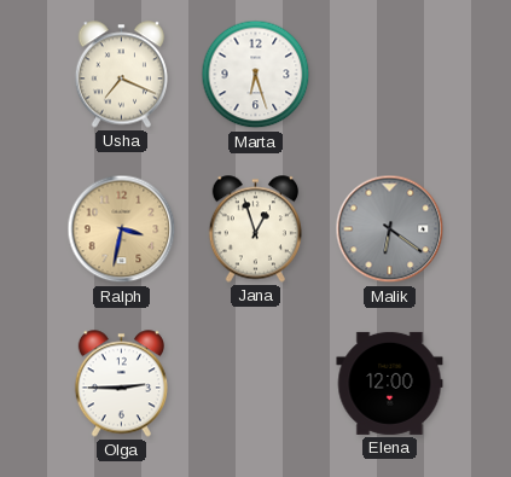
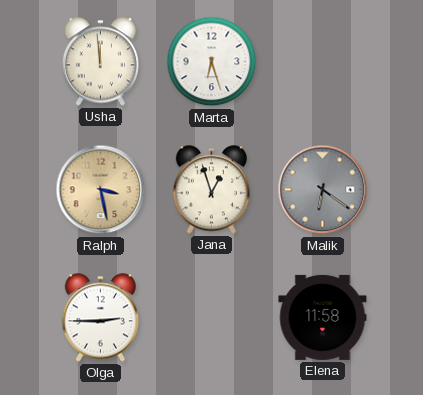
Usha: 7:19 -> 11:59 (100, 62)
Ralph: 3:32 -> 3:28 (101, 190)
Elena: 12:00 -> 11:58 (323, 317)
